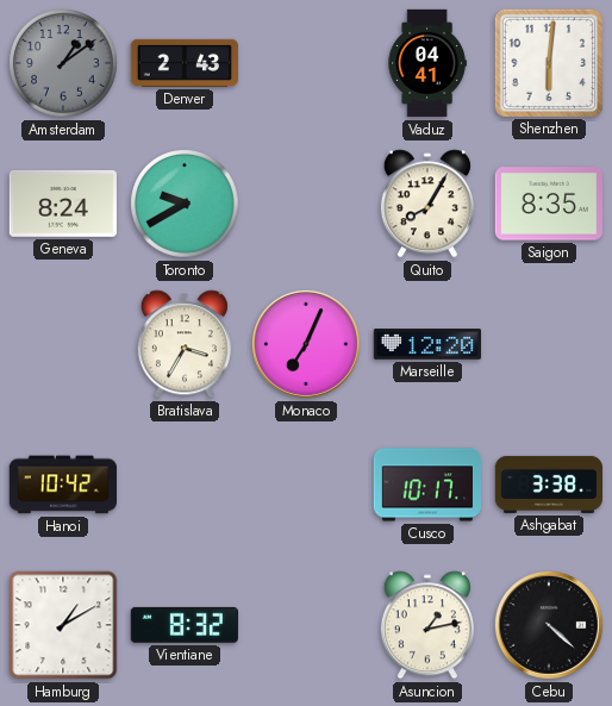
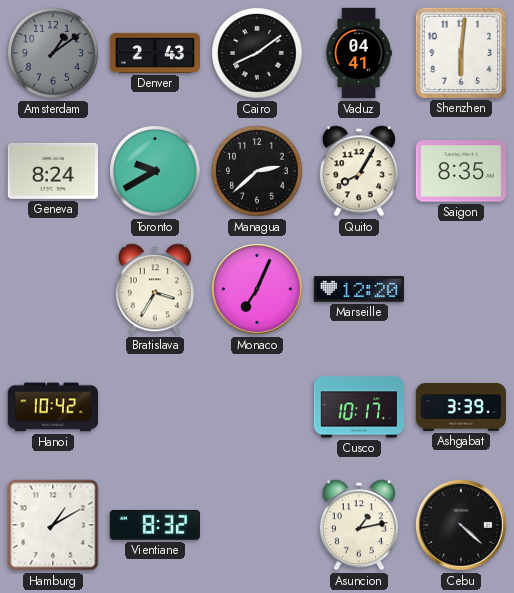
Cairo: none -> 8:09 (258, 54)
Managua: none -> 2:38 (258, 172)
Ashgabat: 3:38 -> 3:39 (461, 407)
